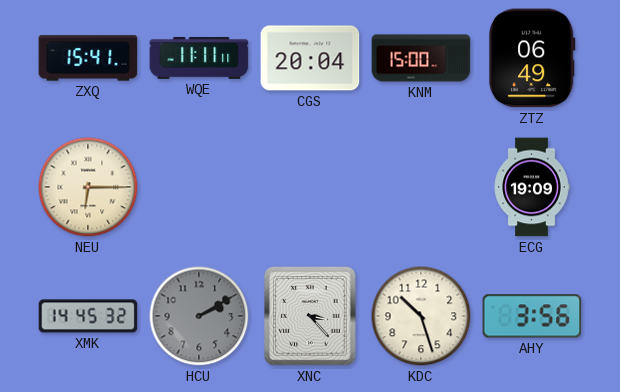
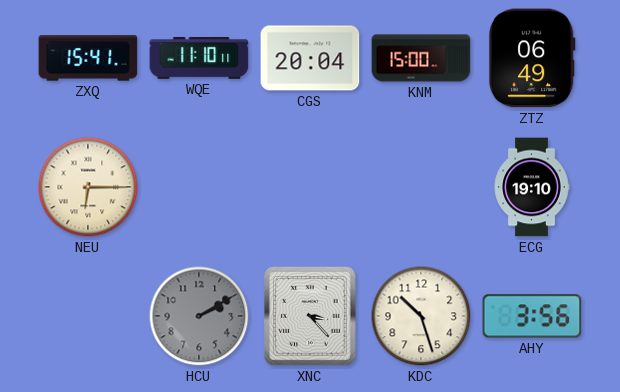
WQE: 11:11 -> 11:10 (199, 58)
ECG: 19:09 -> 19:10 (532, 187)
XMK: 14:45 -> none (88, 316)
